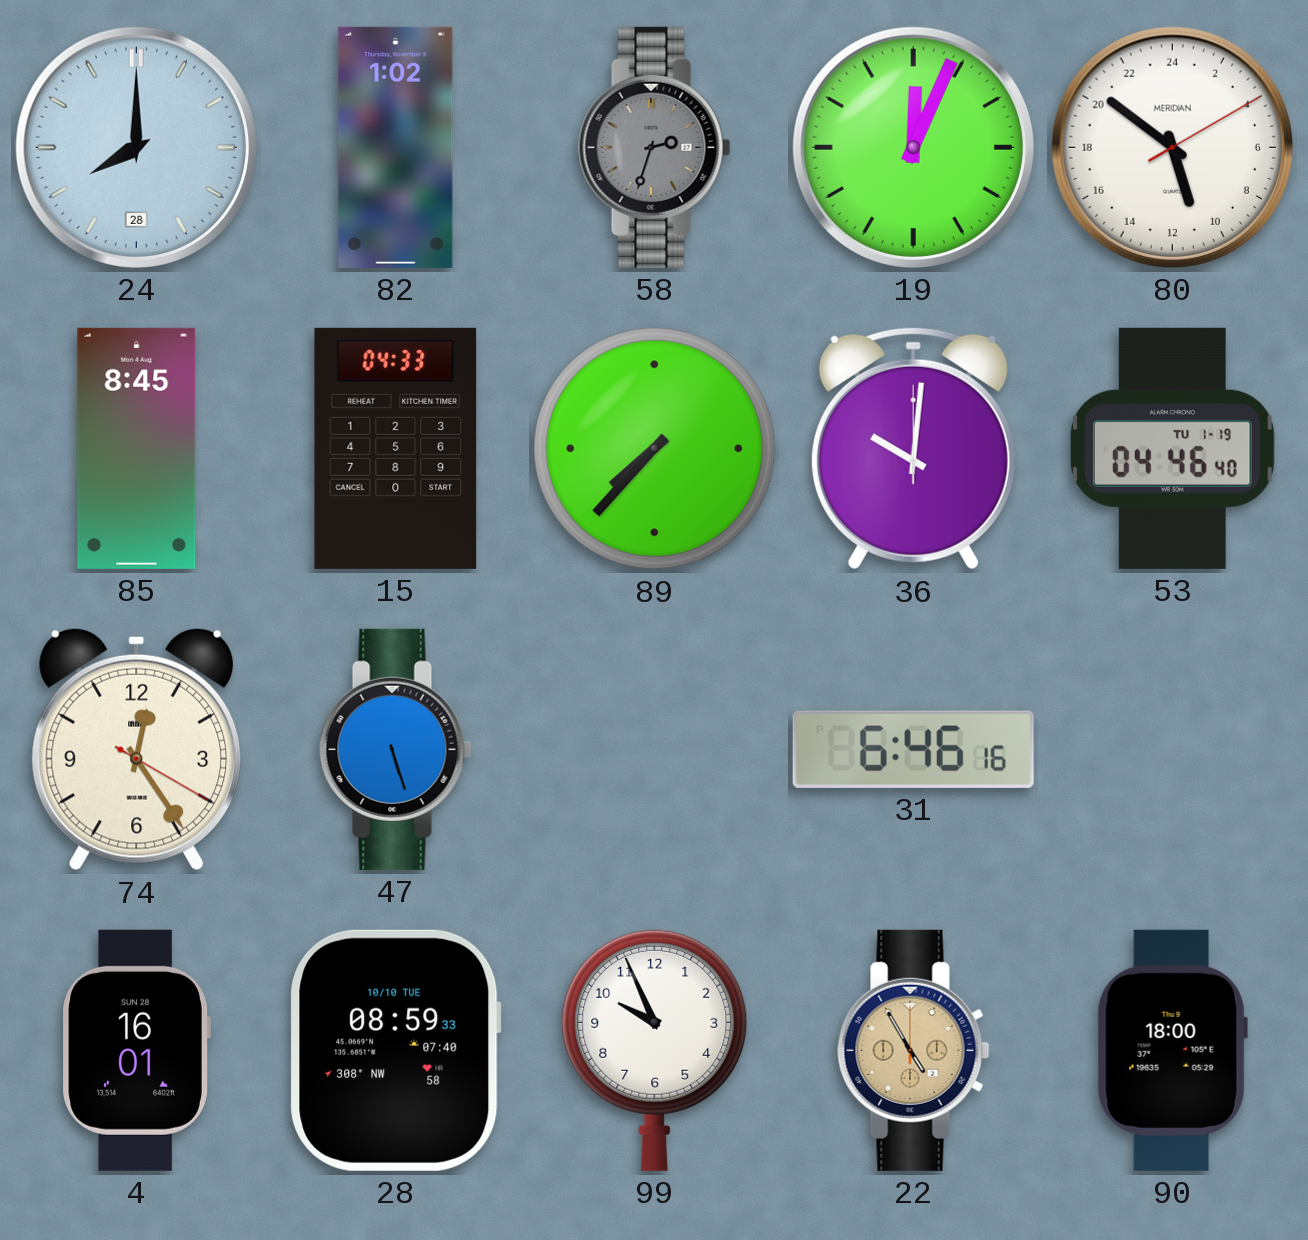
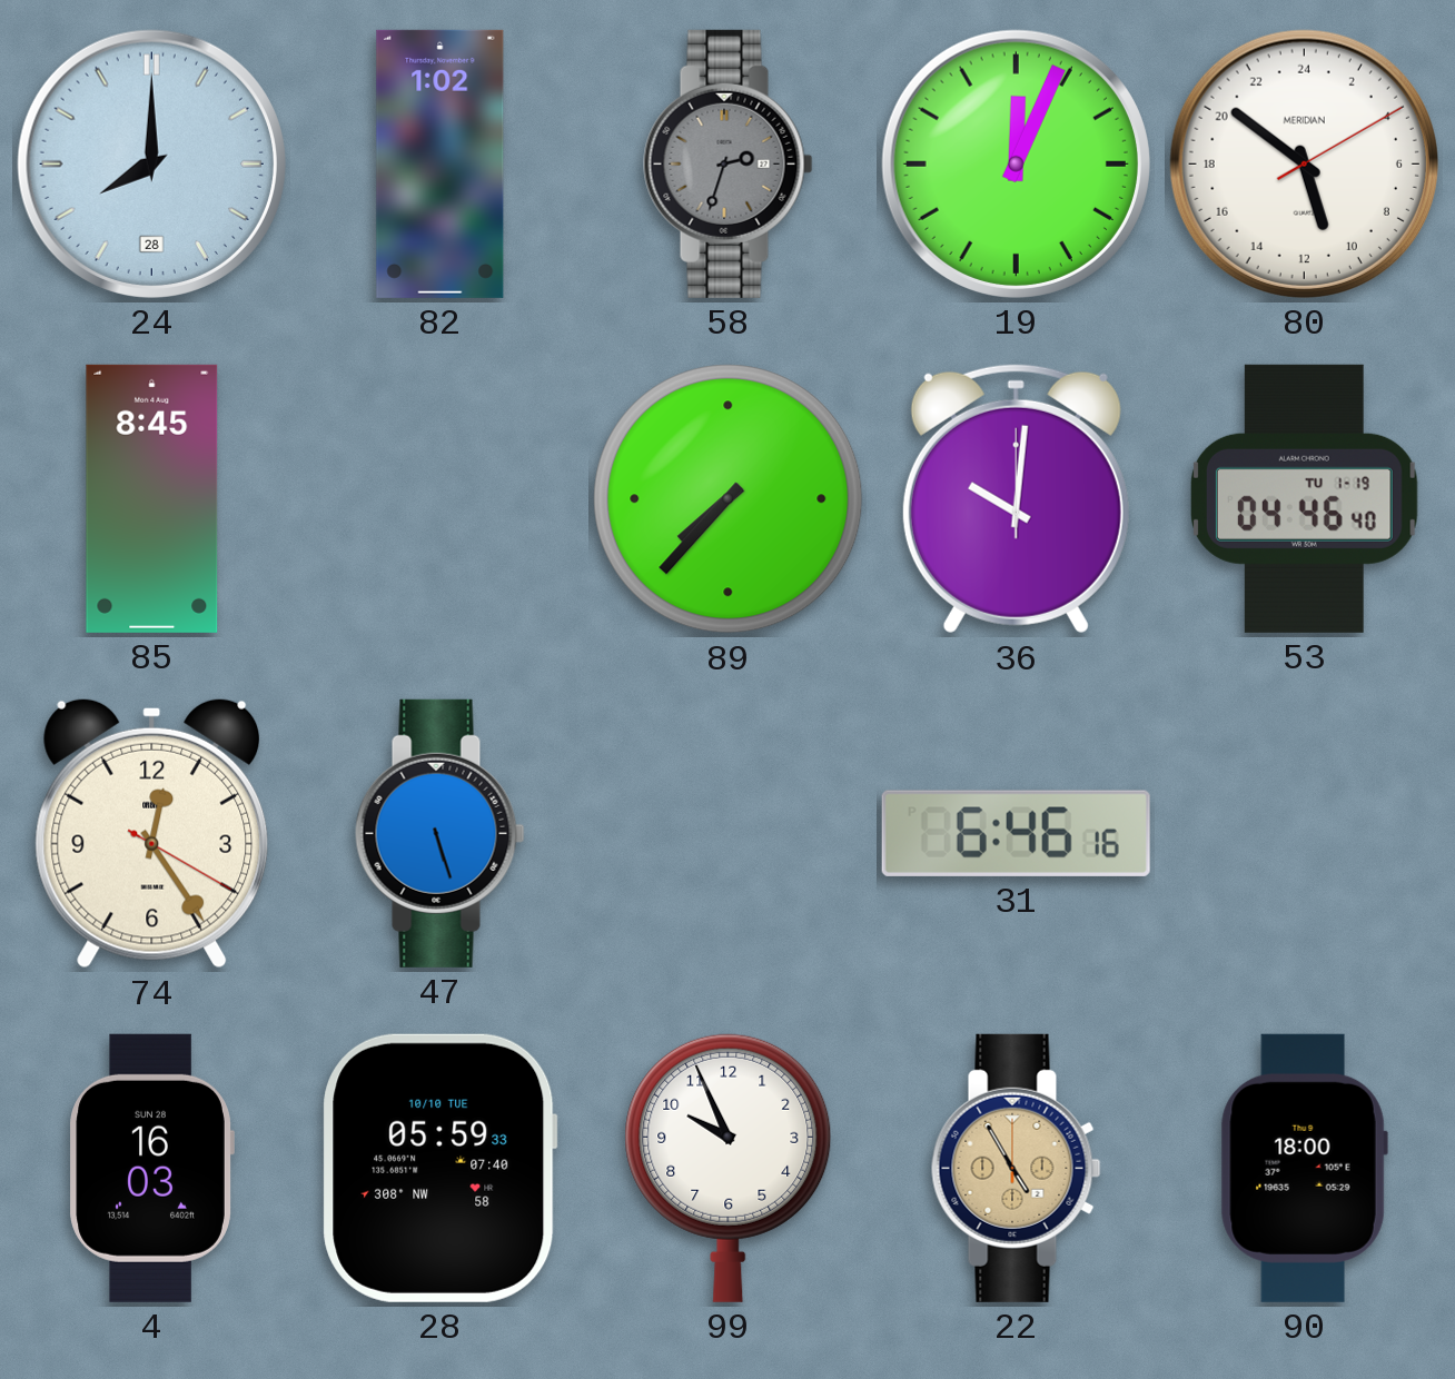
15: 04:33 -> none (396, 448)
4: 16:01 -> 16:03 (151, 1168)
28: 08:59 -> 05:59 (441, 1168)
